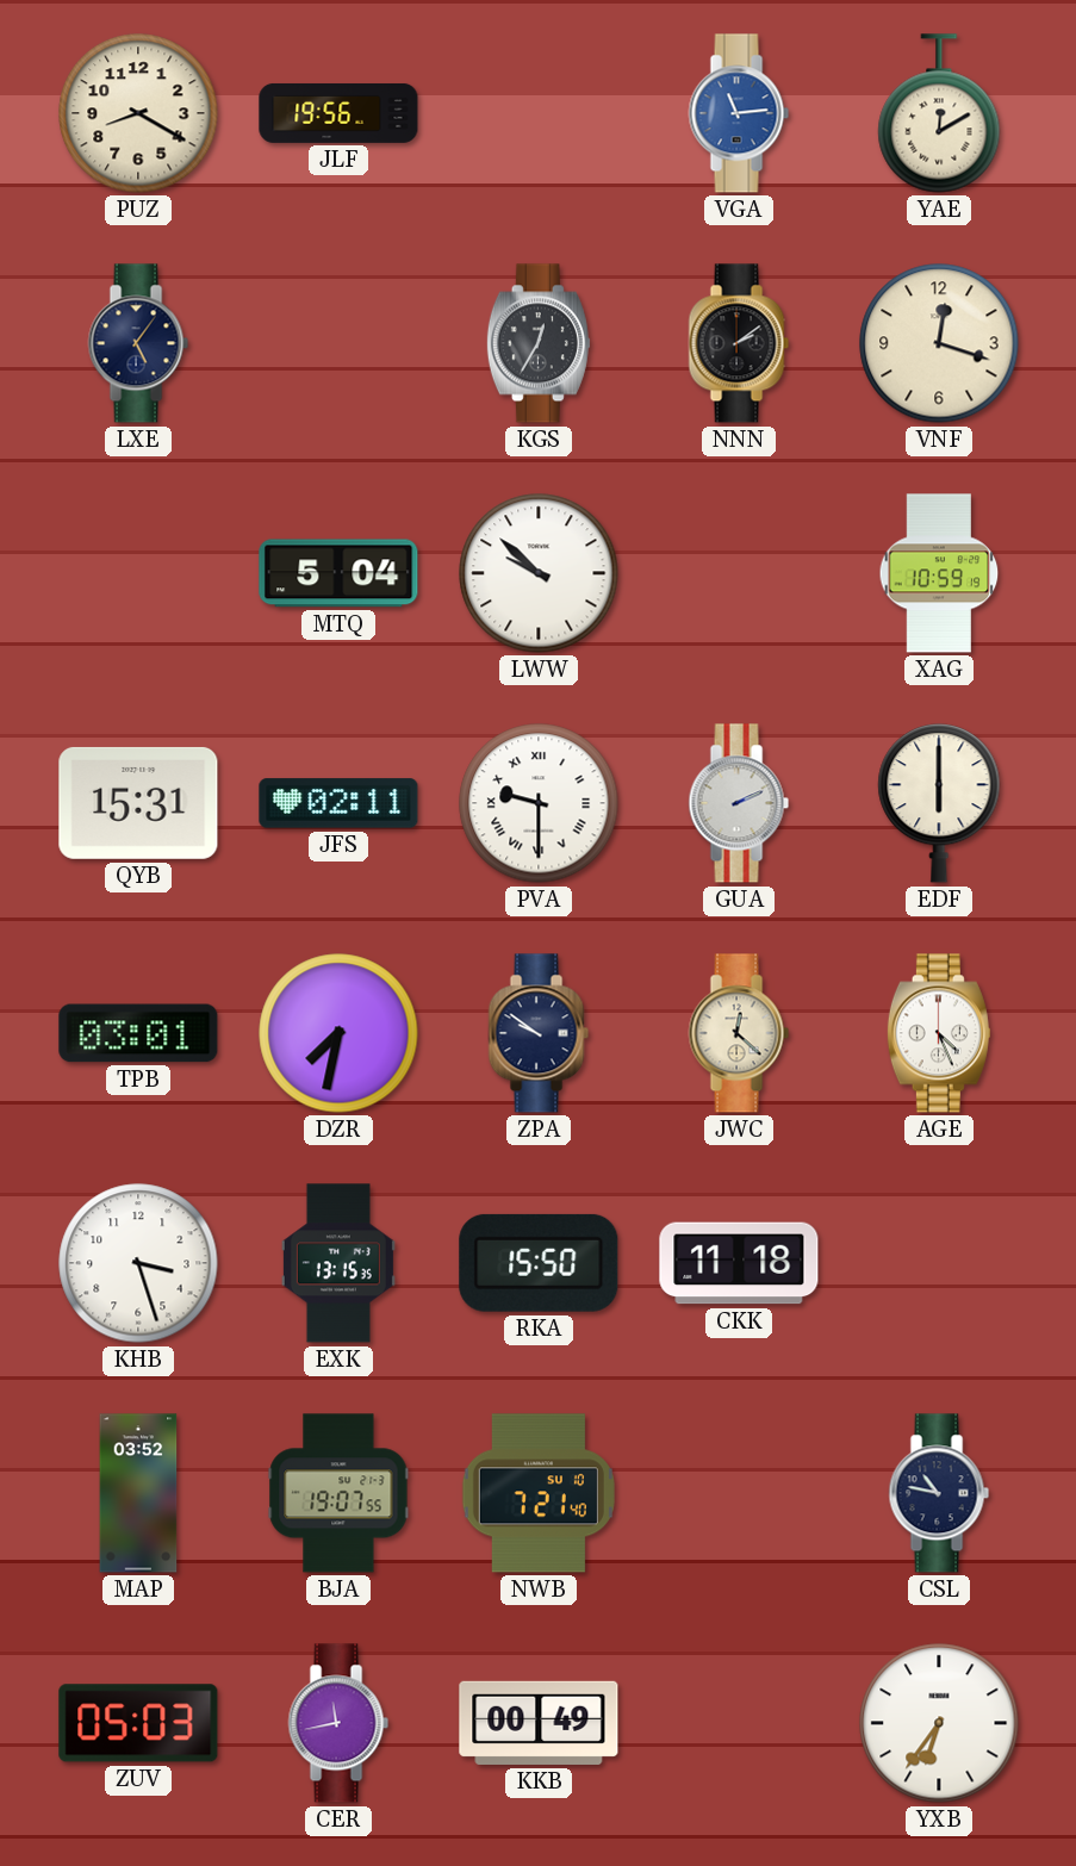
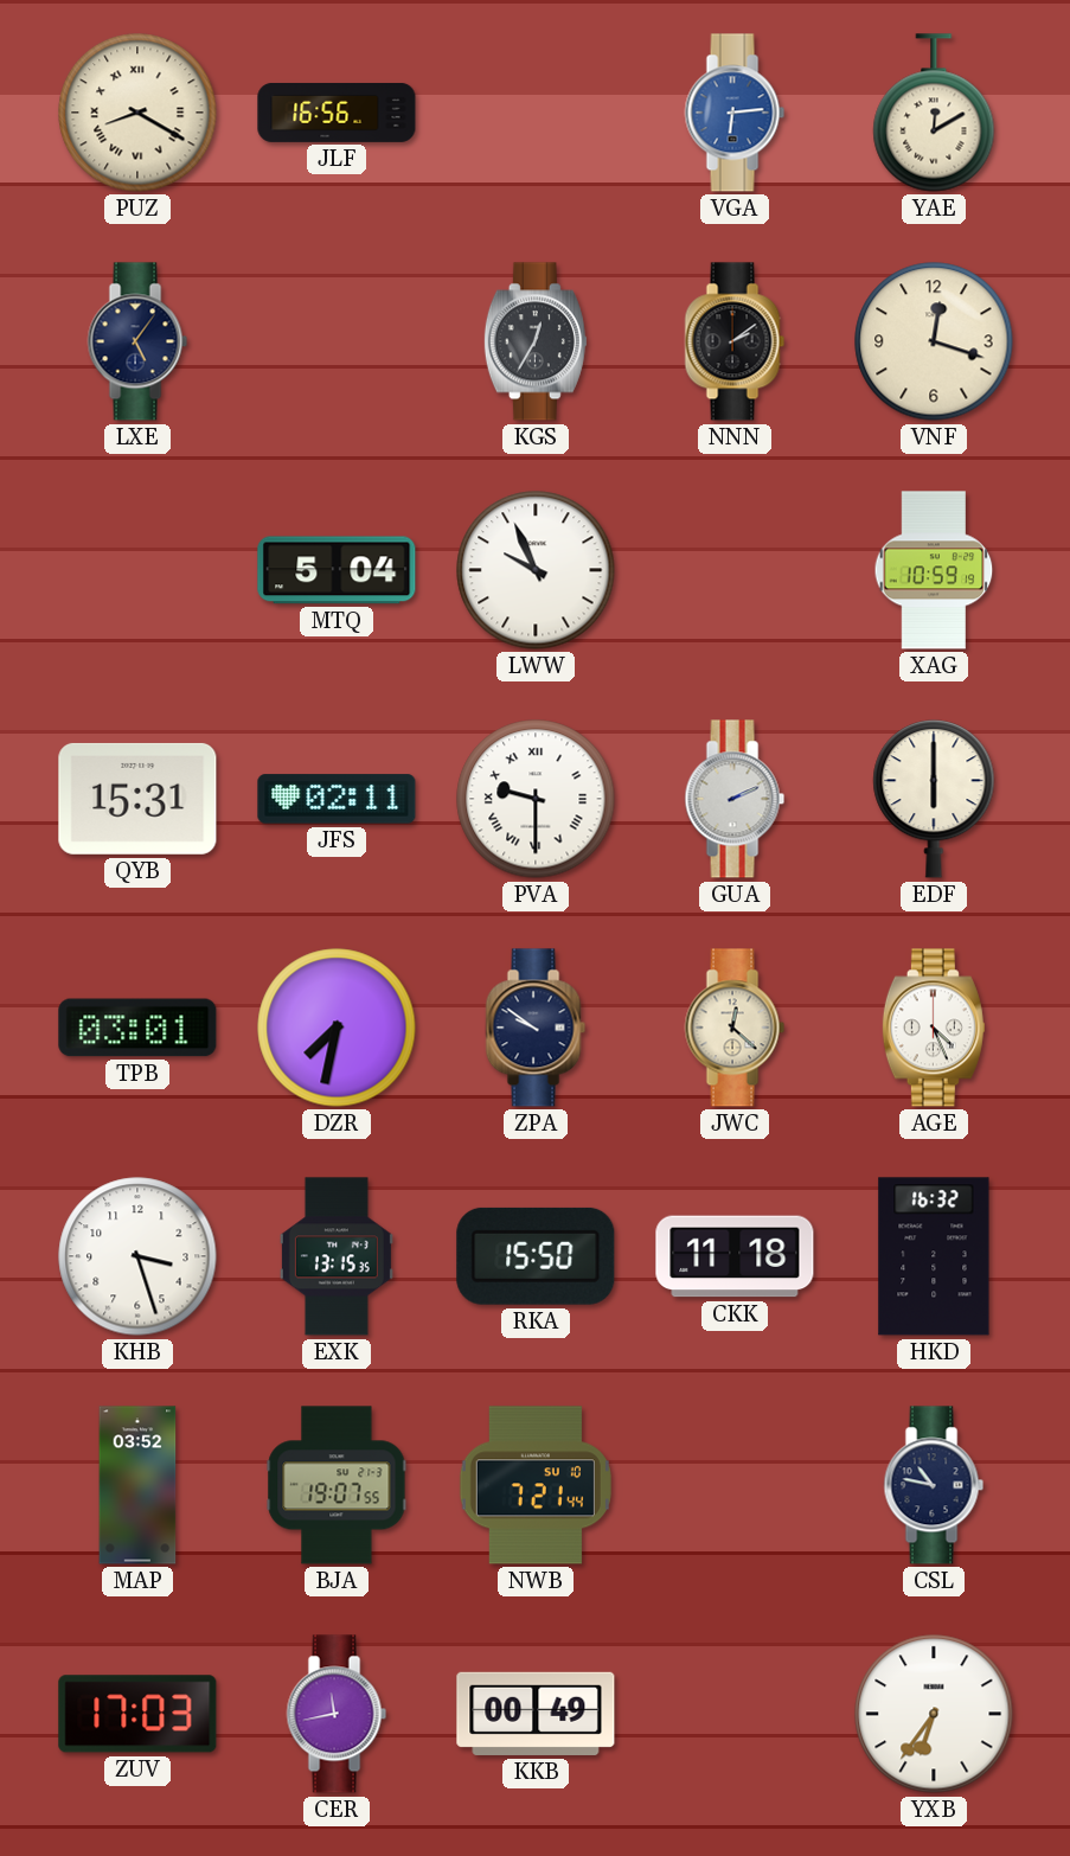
PUZ numerals: Arabic -> Roman (137, 113)
JLF: 19:56 -> 16:56 (337, 113)
VGA: 11:14 -> 6:14 (735, 113)
LWW: 9:52 -> 9:56 (536, 570)
HKD: none -> 16:32 (934, 1256)
NWB: 7:21:40 -> 7:21:44 (536, 1485)
ZUV: 05:03 -> 17:03 (137, 1714)
